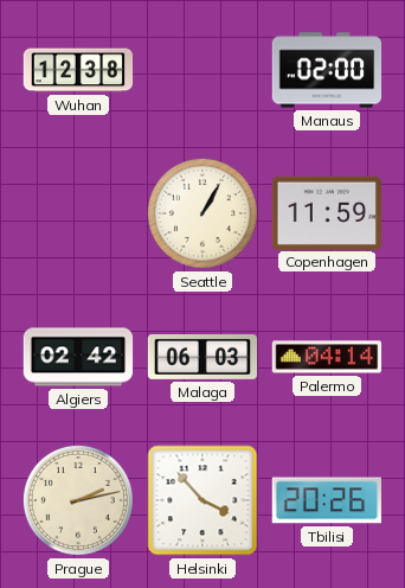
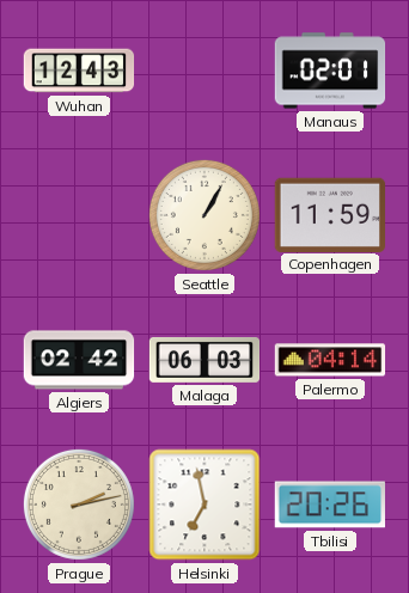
Wuhan: 12:38 -> 12:43 (79, 71)
Manaus: 02:00 -> 02:01 (330, 71)
Helsinki: 3:53 -> 6:58 (204, 505)
